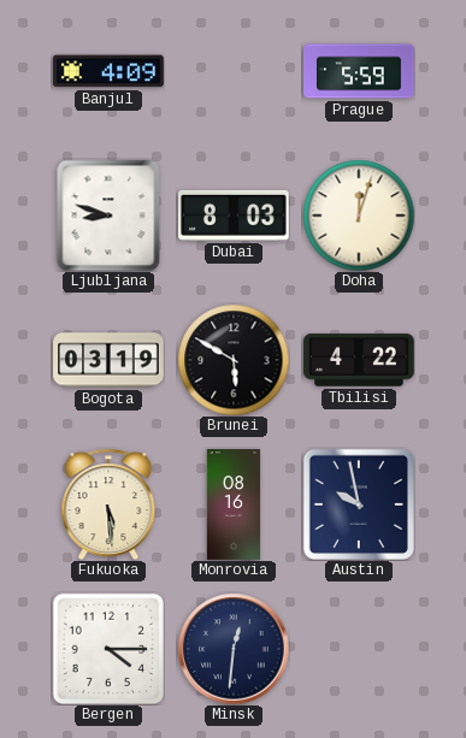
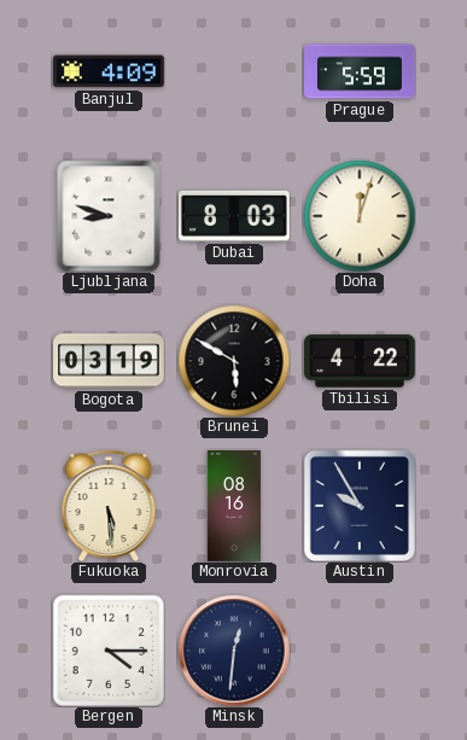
Austin: 9:58 -> 9:55 (358, 505)
